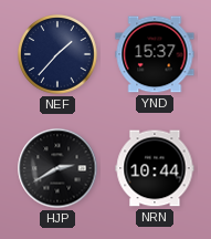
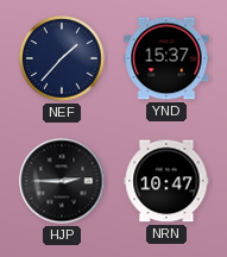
HJP: 2:40 -> 2:45 (62, 181)
NRN: 10:44 -> 10:47 (166, 181)
